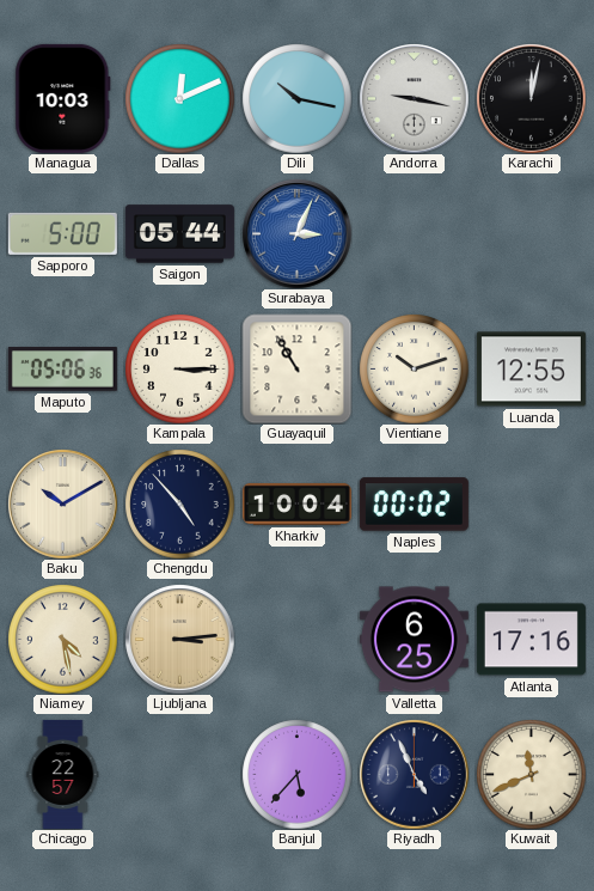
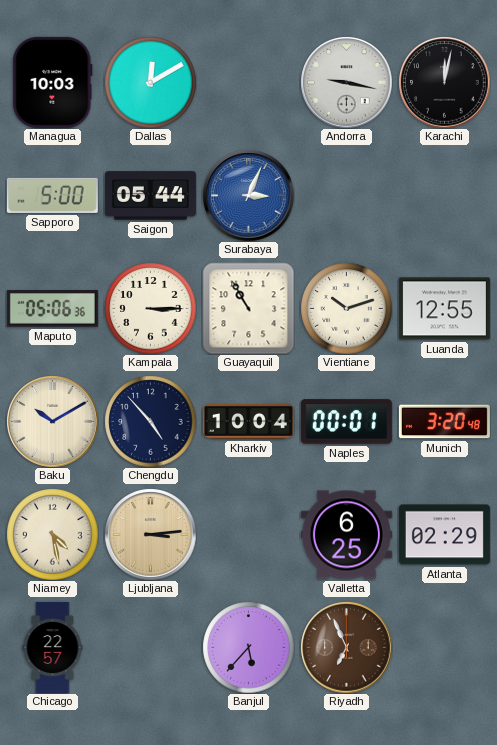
Dallas: 12:11 -> 12:10 (150, 82)
Dili: 10:17 -> none (296, 98)
Naples: 00:02 -> 00:01 (346, 422)
Munich: none -> 3:20 (444, 422)
Atlanta: 17:16 -> 02:29 (444, 535)
Riyadh: 4:56 -> 6:56 (346, 647)
Riyadh dial: navy -> brown (346, 647)
Kuwait: 11:41 -> none (531, 774)
